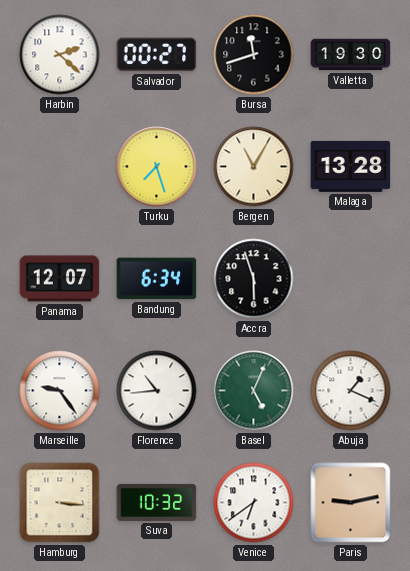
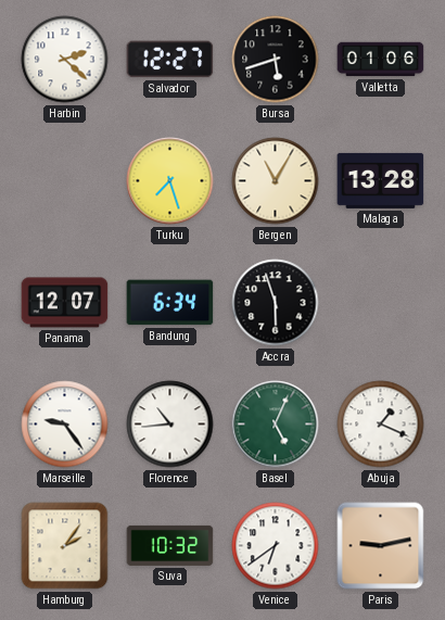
Salvador: 00:27 -> 12:27 (170, 60)
Bursa: 11:42 -> 5:42 (276, 60)
Valletta: 19:30 -> 01:06 (381, 60)
Hamburg: 3:16 -> 2:06 (65, 546)
